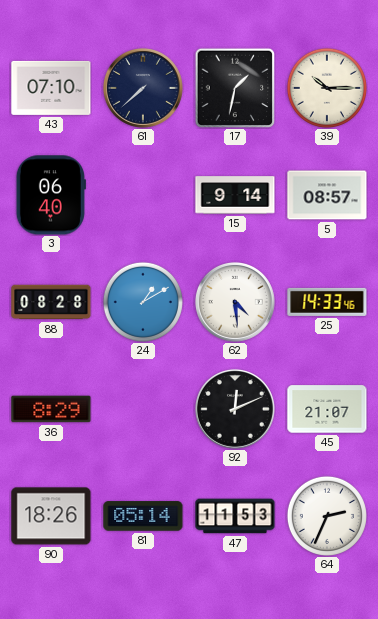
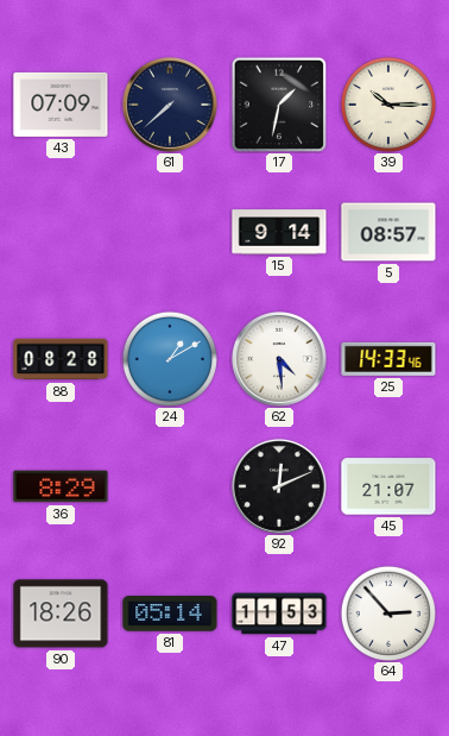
43: 07:10 -> 07:09 (61, 105)
3: 06:40 -> none (51, 195)
64: 2:34 -> 2:53 (388, 614)
